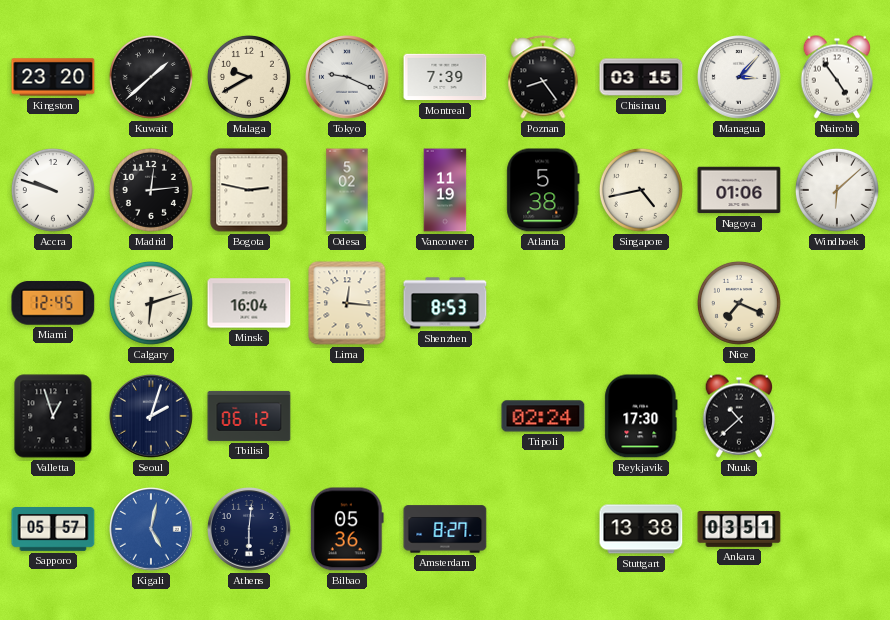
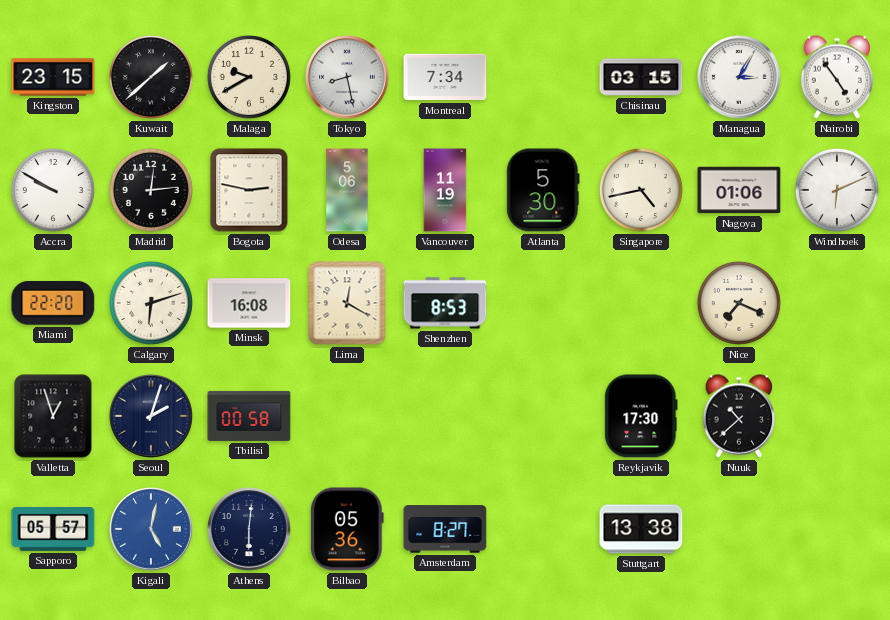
Kingston: 23:20 -> 23:15 (53, 77)
Tokyo: 9:19 -> 8:28 (347, 77)
Montreal: 7:39 -> 7:34 (445, 77)
Poznan: 8:24 -> none (543, 77)
Managua: 3:07 -> 3:05 (739, 77)
Accra: 9:48 -> 9:50 (53, 190)
Odesa: 5:02 -> 5:06 (347, 190)
Atlanta: 5:38 -> 5:30 (543, 190)
Windhoek: 6:08 -> 6:11 (837, 190)
Miami: 12:45 -> 22:20 (53, 303)
Minsk: 16:04 -> 16:08 (249, 303)
Lima: 12:16 -> 12:20 (347, 303)
Tbilisi: 06:12 -> 00:58 (249, 416)
Tripoli: 02:24 -> none (543, 416)
Ankara: 03:51 -> none (739, 529)
